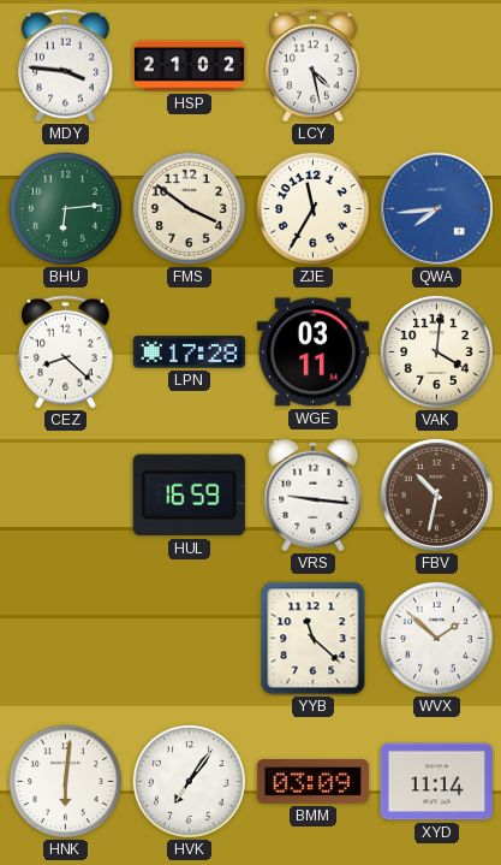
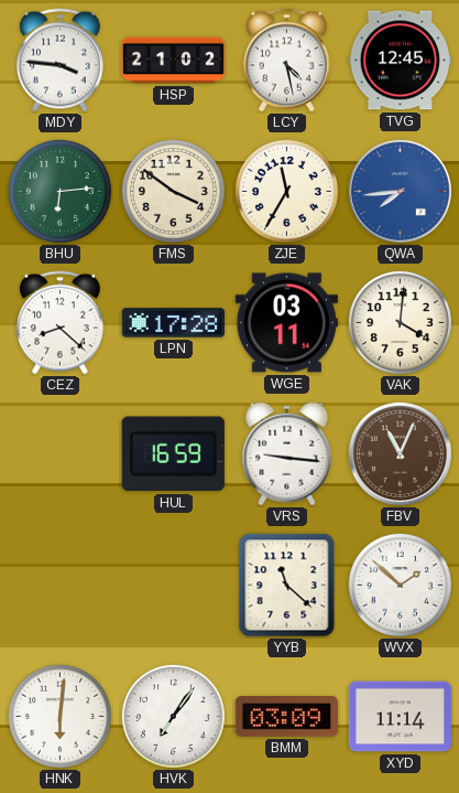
TVG: none -> 12:45 (400, 61)
FBV: 10:32 -> 11:04 (400, 453)
